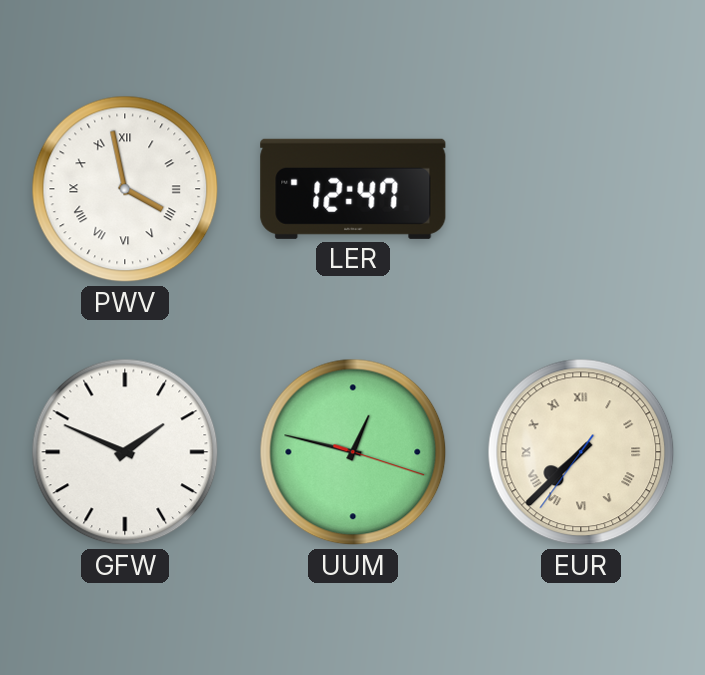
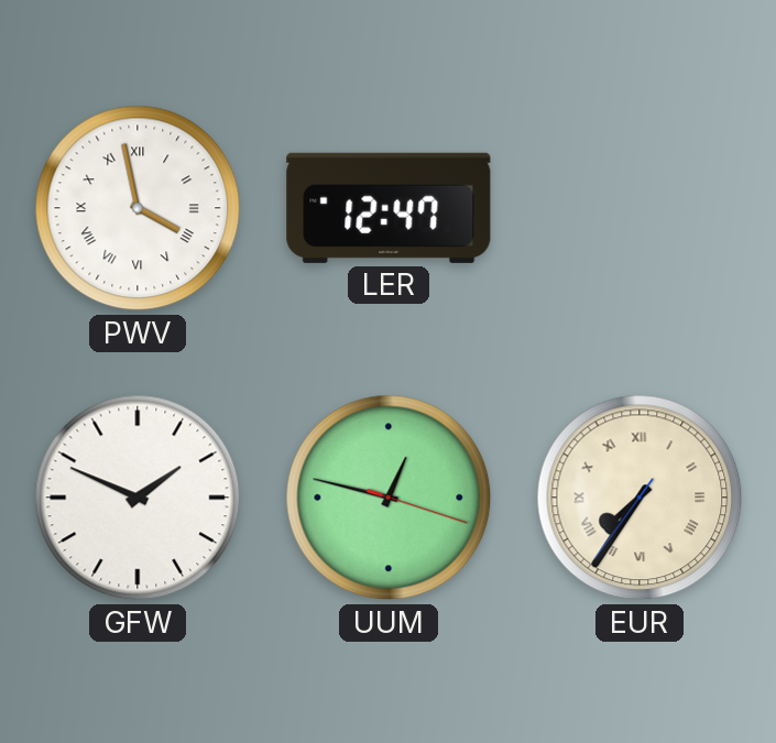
EUR: 7:37 -> 7:35 (640, 498)
